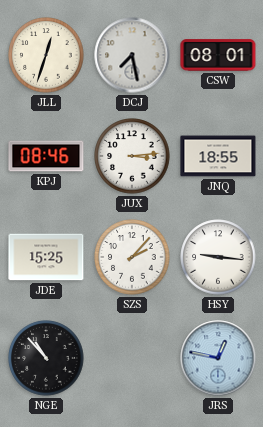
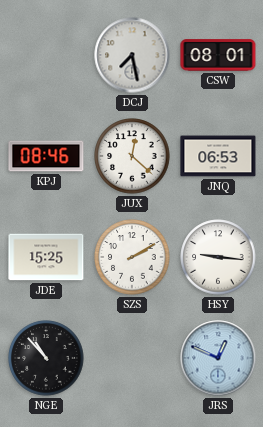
JLL: 12:33 -> none (46, 55)
JUX: 3:14 -> 12:22 (132, 156)
JNQ: 18:55 -> 06:53 (218, 156)
SZS: 2:07 -> 2:10 (132, 257)
JRS: 12:47 -> 12:49 (218, 358)
